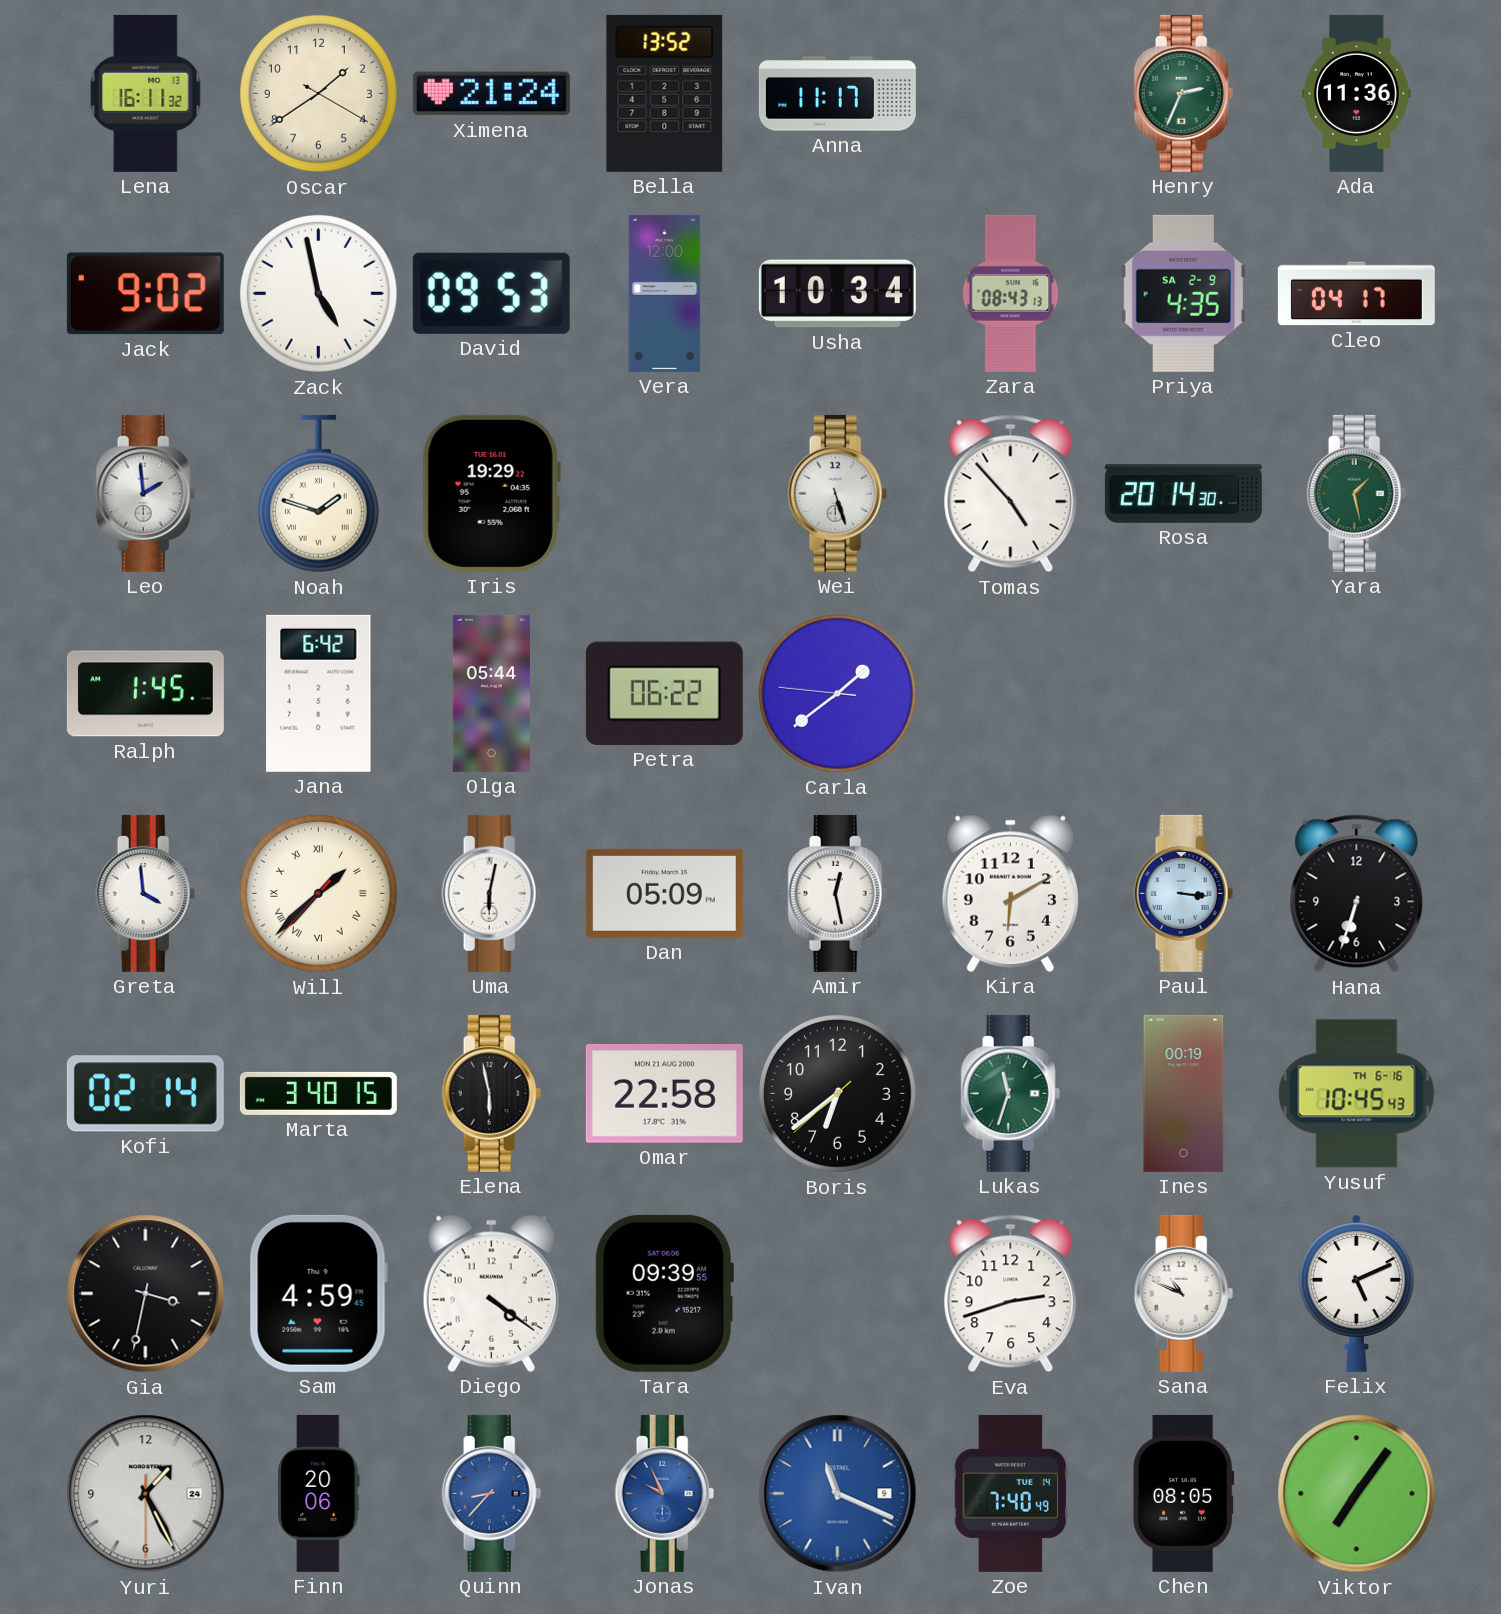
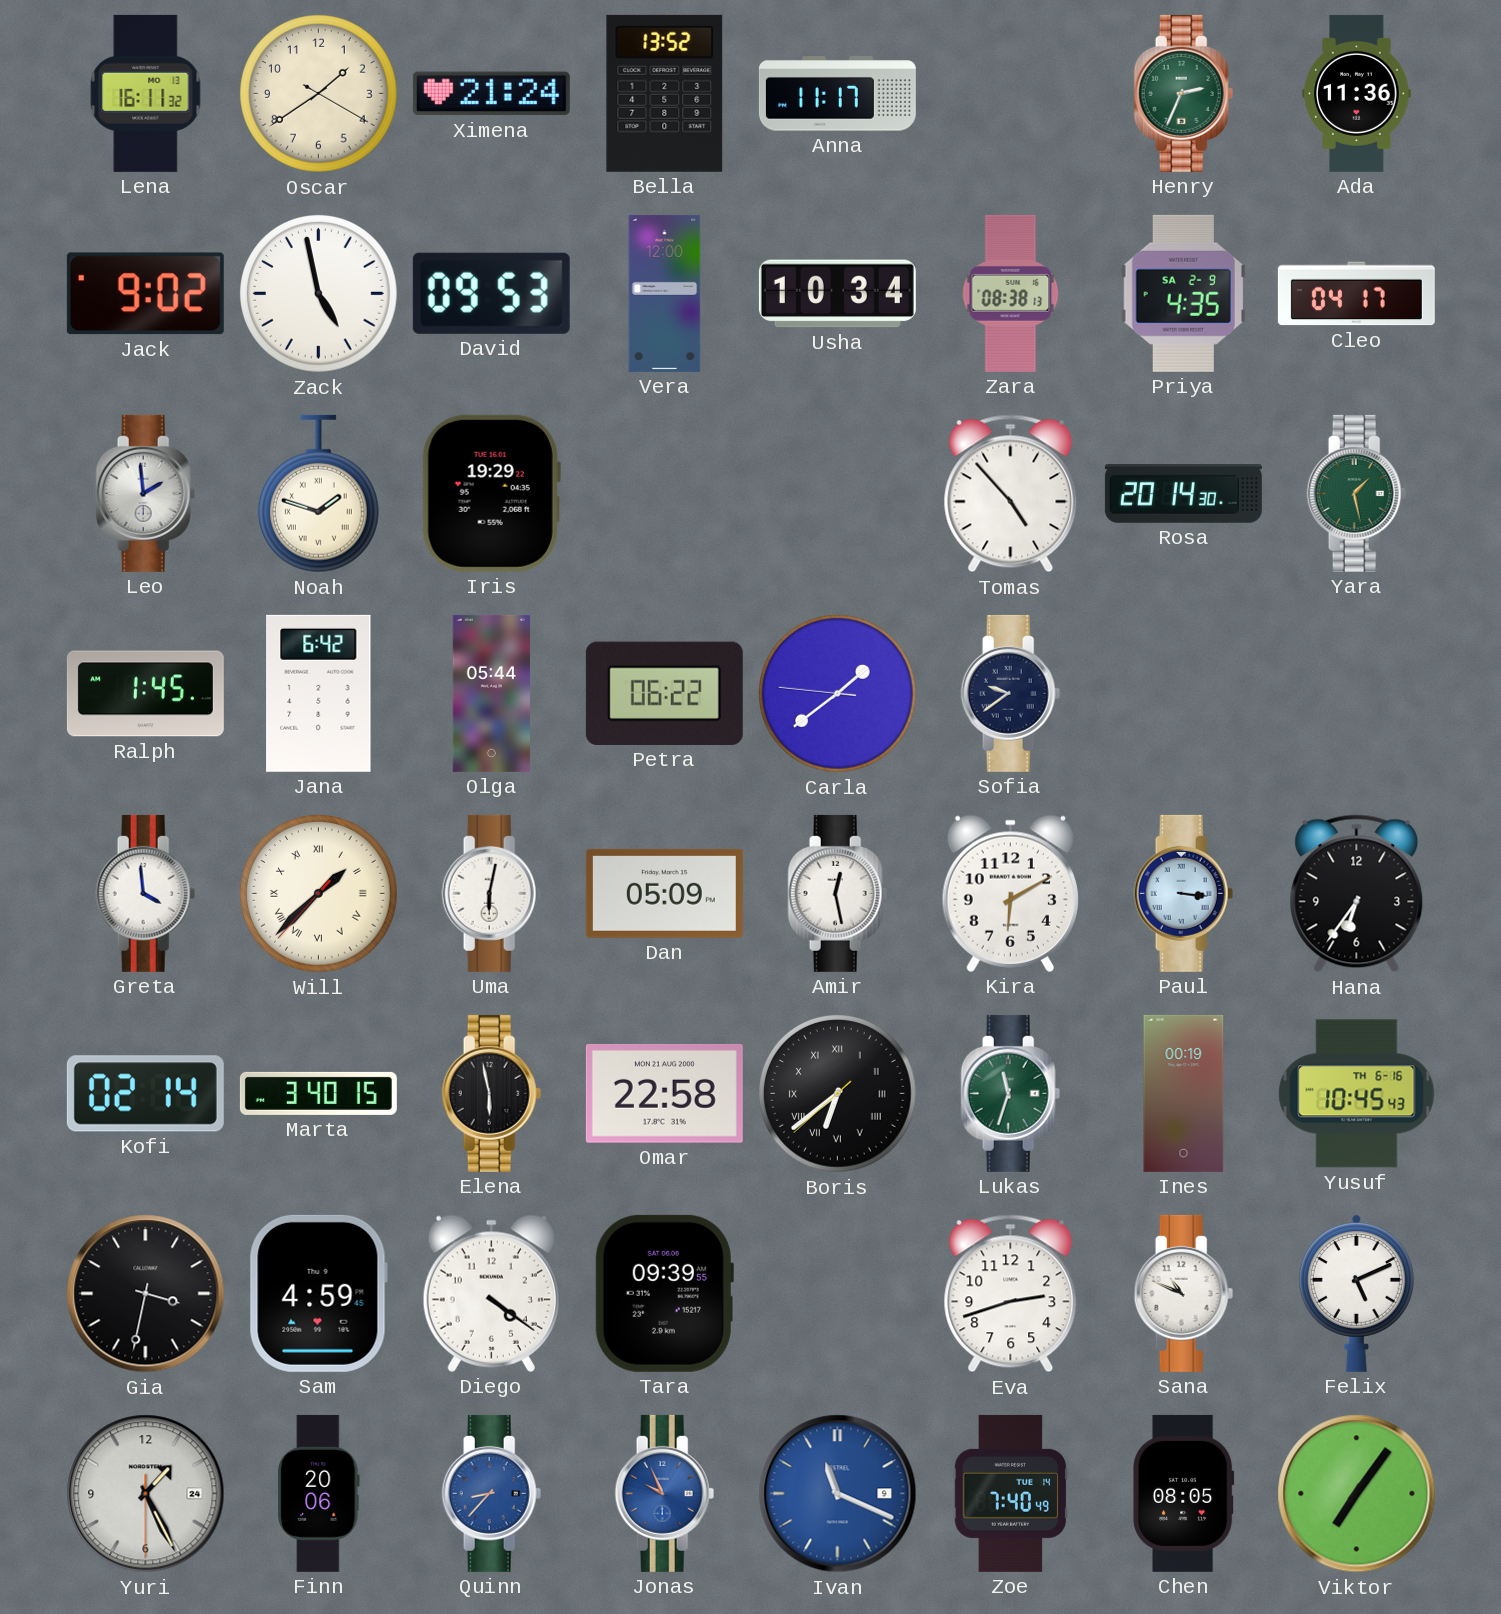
Zara: 08:43 -> 08:38 (1011, 293)
Wei: 5:27 -> none (838, 493)
Sofia: none -> 9:39 (1011, 693)
Hana: 6:33 -> 6:36 (1357, 894)
Boris numerals: Arabic -> Roman (838, 1094)
